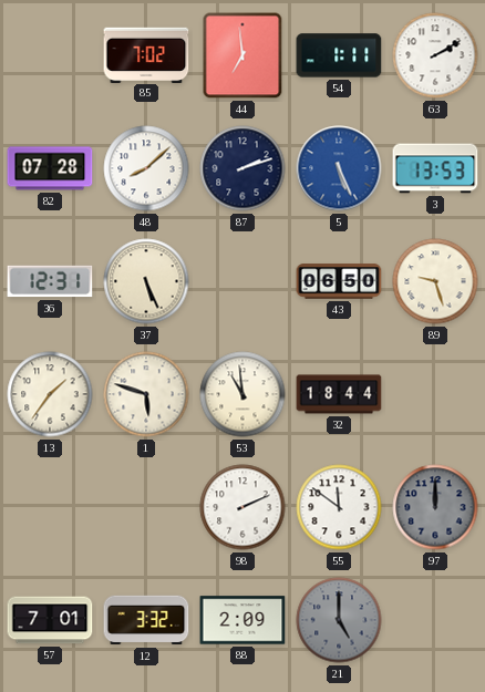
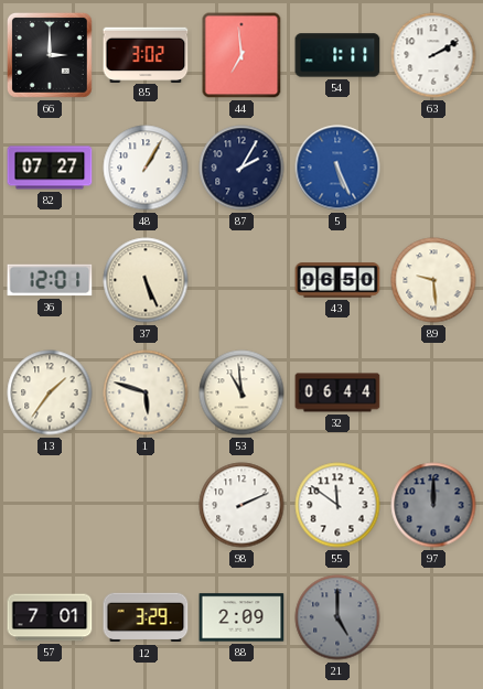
66: none -> 3:00 (50, 55)
85: 7:02 -> 3:02 (146, 54)
82: 07:28 -> 07:27 (50, 168)
48: 8:08 -> 1:05 (146, 168)
87: 2:12 -> 2:05 (241, 168)
3: 13:53 -> none (435, 168)
36: 12:31 -> 12:01 (50, 280)
89: 9:27 -> 9:29 (433, 280)
32: 18:44 -> 06:44 (337, 392)
12: 3:32 -> 3:29 (146, 617)
